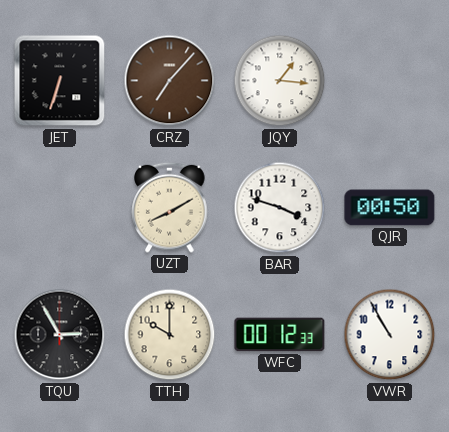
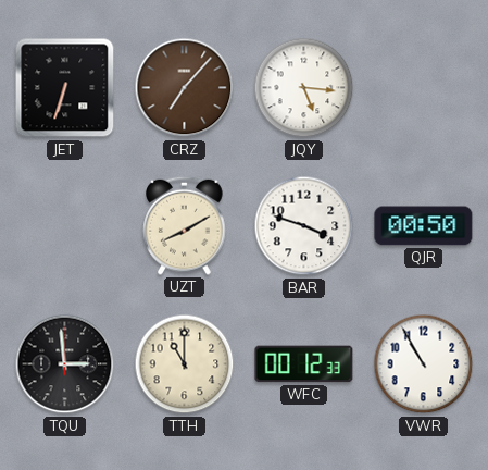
JQY: 1:16 -> 5:16 (304, 88)
TQU: 2:55 -> 2:59 (65, 364)
TTH: 10:00 -> 11:00 (185, 364)
